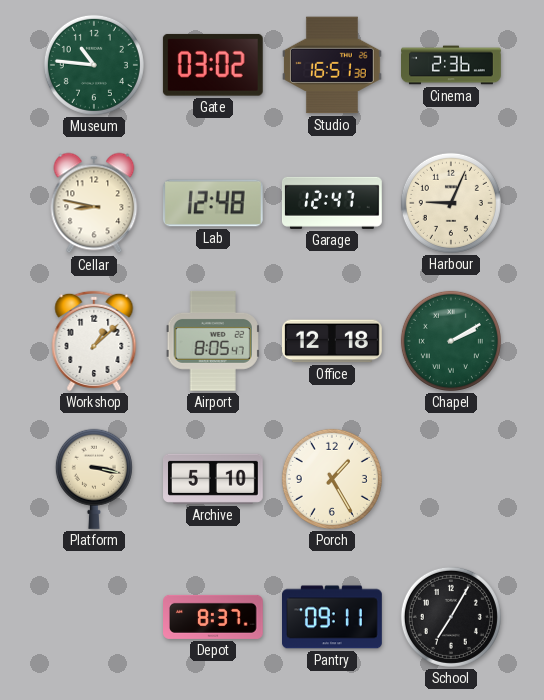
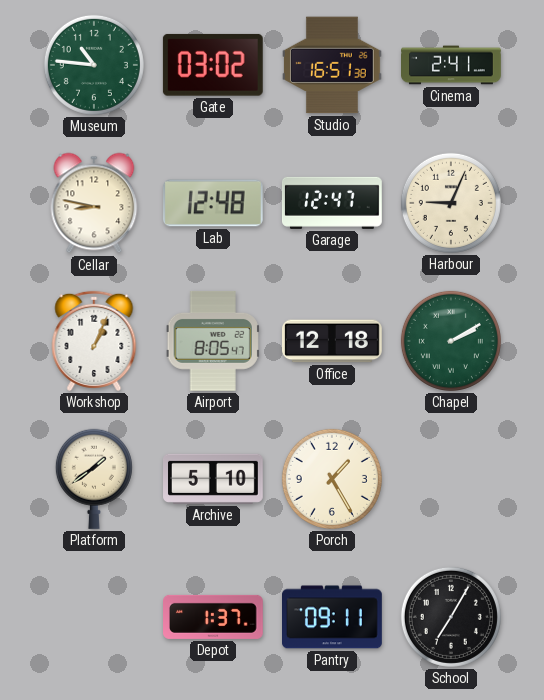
Cinema: 2:36 -> 2:41 (452, 65)
Workshop: 1:08 -> 1:04 (94, 341)
Platform: 3:17 -> 1:39 (94, 479)
Depot: 8:37 -> 1:37 (214, 617)
